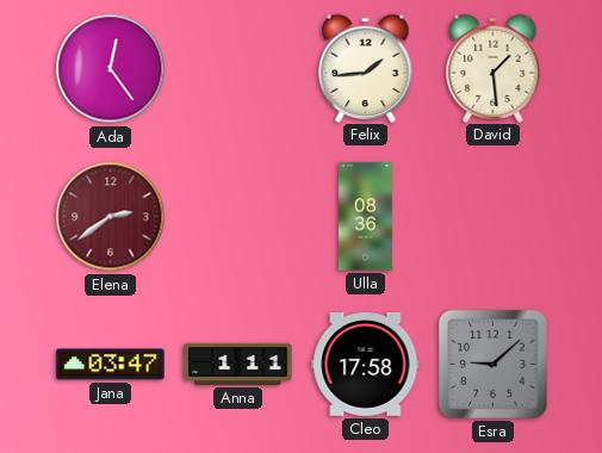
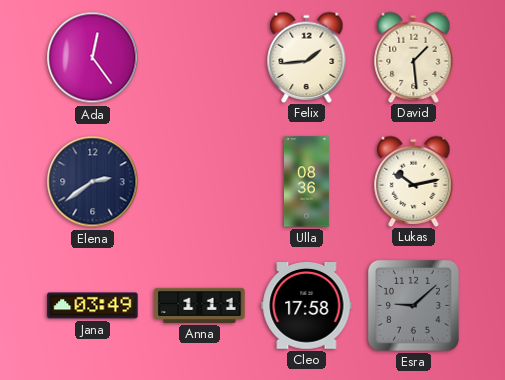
Elena dial: burgundy -> navy (93, 182)
Lukas: none -> 10:13 (414, 181)
Jana: 03:47 -> 03:49 (93, 306)
